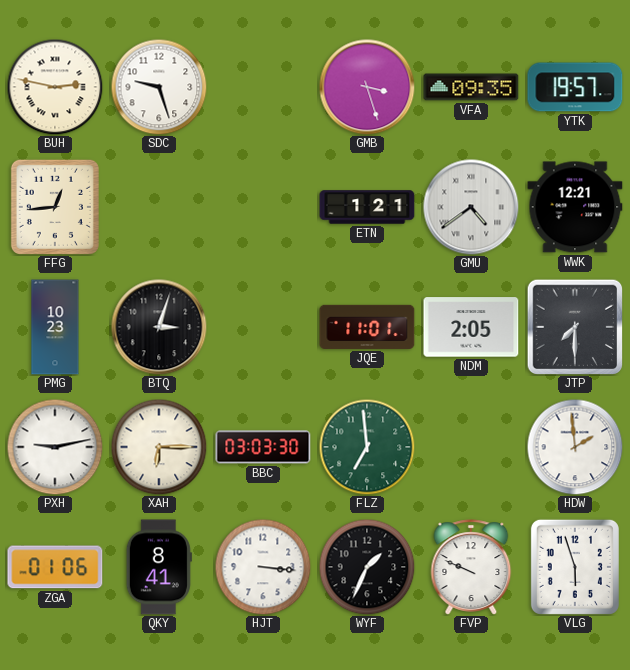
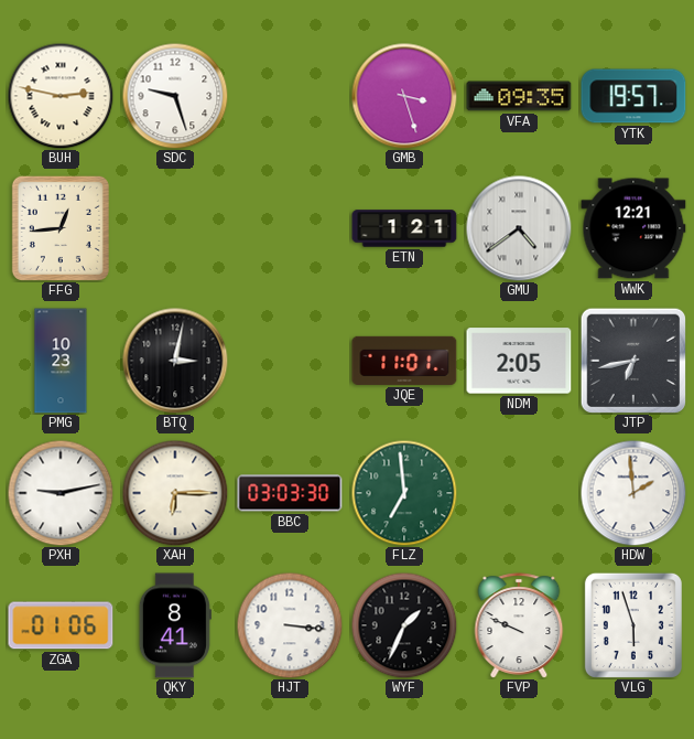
BTQ: 3:03 -> 3:02 (175, 361)
JTP: 7:30 -> 6:43 (633, 361)
